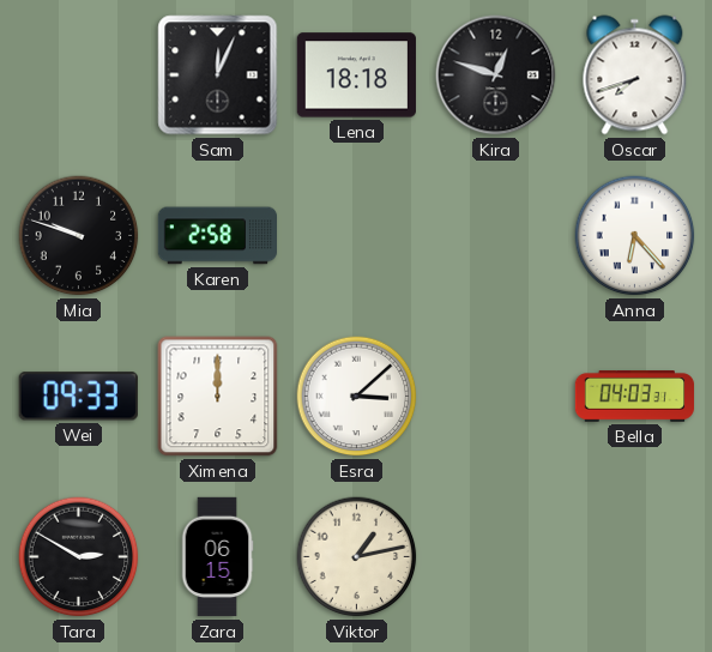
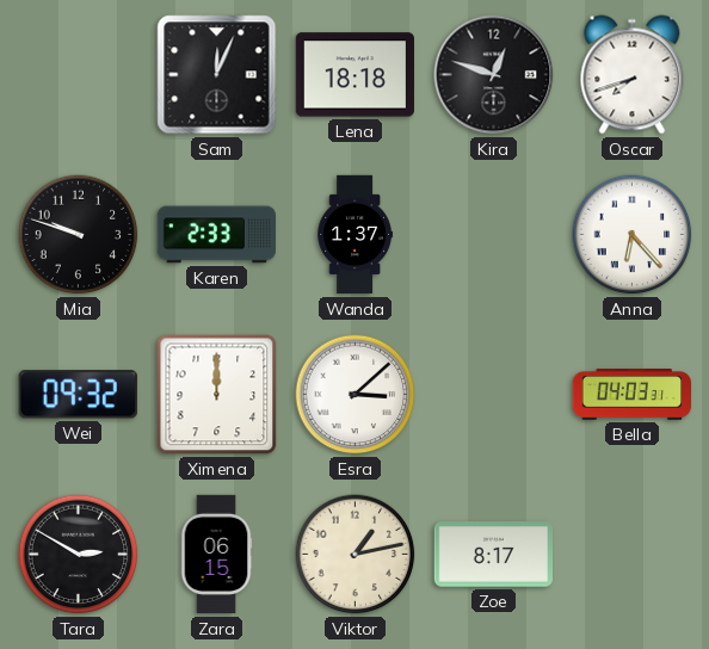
Karen: 2:58 -> 2:33 (216, 235)
Wanda: none -> 1:37 (354, 235)
Wei: 09:33 -> 09:32 (78, 395)
Zoe: none -> 8:17 (493, 555)
